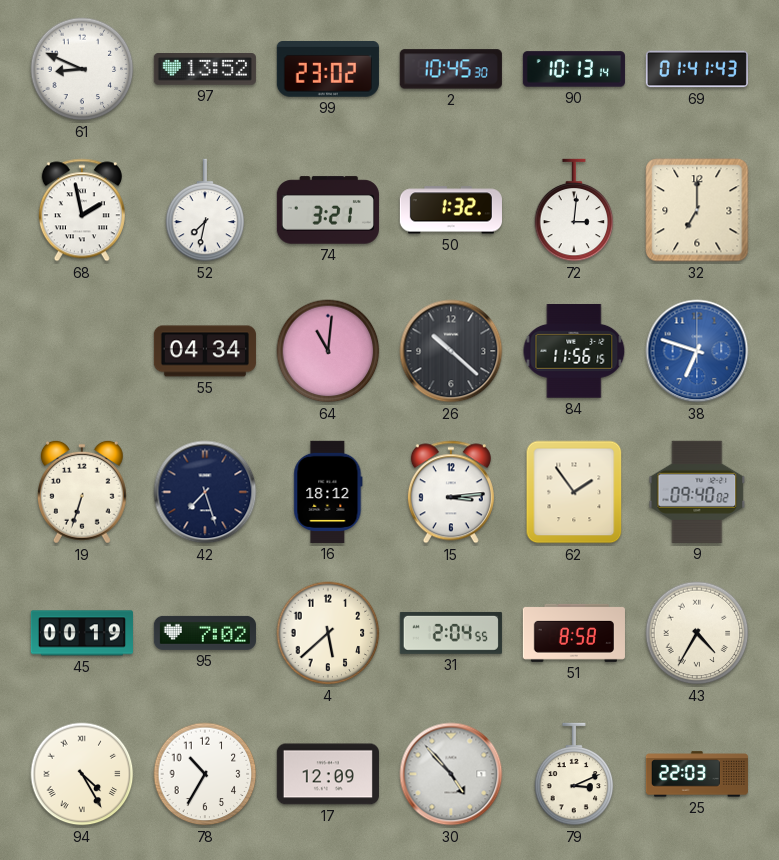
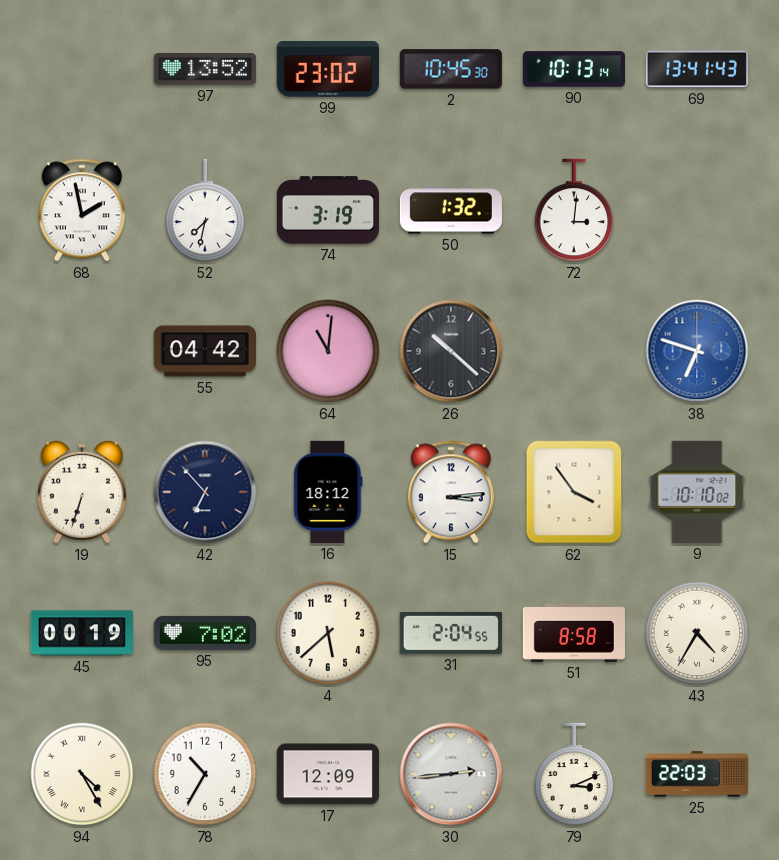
61: 8:49 -> none (82, 69)
69: 01:41 -> 13:41 (697, 69)
74: 3:21 -> 3:19 (328, 210)
32: 7:00 -> none (697, 210)
55: 04:34 -> 04:42 (205, 351)
84: 11:56 -> none (574, 352)
42: 7:27 -> 6:53 (205, 492)
62: 1:54 -> 3:54 (574, 492)
9: 09:40 -> 10:10 (697, 492)
30: 4:53 -> 2:44 (451, 774)
